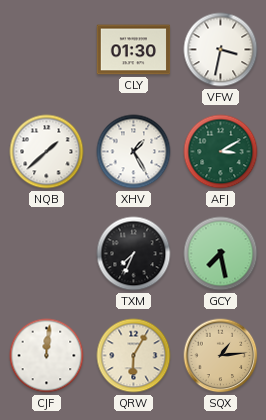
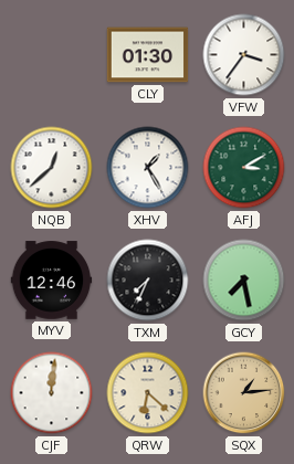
VFW: 3:32 -> 3:36 (244, 55)
NQB: 1:38 -> 12:38 (52, 168)
MYV: none -> 12:46 (52, 281)
QRW: 6:05 -> 6:22 (148, 393)
